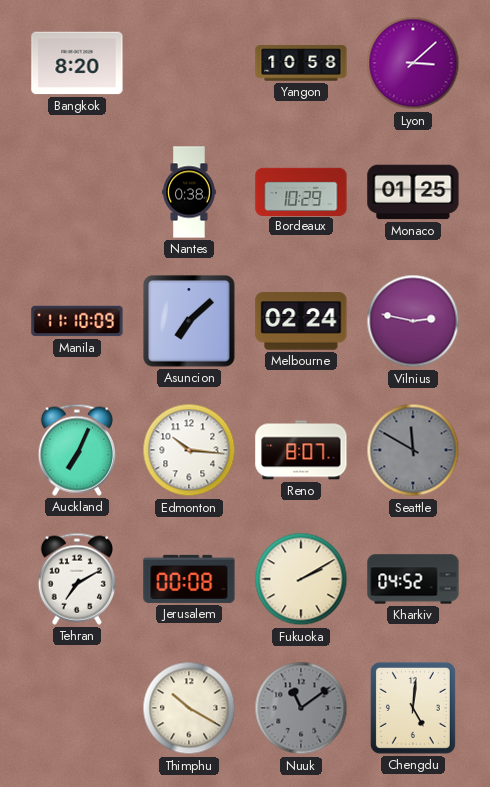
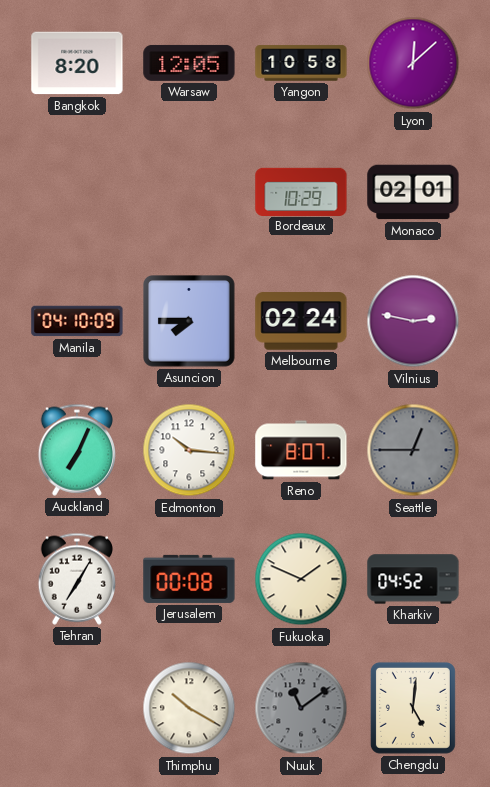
Warsaw: none -> 12:05 (189, 63)
Lyon: 3:08 -> 12:08 (413, 63)
Nantes: 0:38 -> none (189, 192)
Monaco: 01:25 -> 02:01 (413, 192)
Manila: 11:10 -> 04:10 (77, 321)
Asuncion: 7:08 -> 7:45 (190, 322)
Seattle: 11:50 -> 12:45 (413, 450)
Tehran: 7:10 -> 7:05 (76, 579)
Fukuoka: 2:10 -> 1:49 (301, 579)
